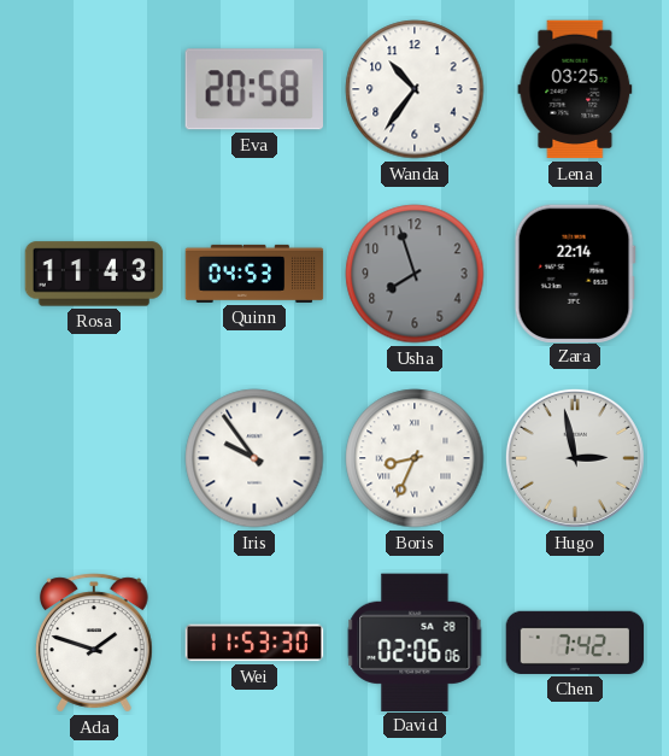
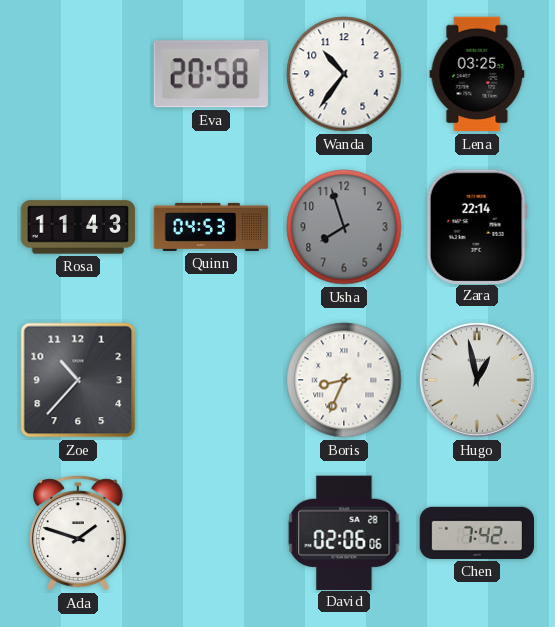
Zoe: none -> 10:37 (78, 380)
Iris: 9:54 -> none (254, 458)
Hugo: 2:58 -> 12:58 (477, 380)
Wei: 11:53 -> none (254, 643)
